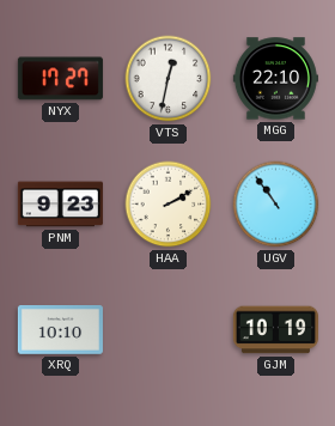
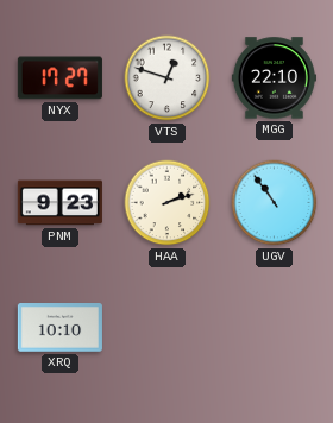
VTS: 12:32 -> 12:48 (168, 78)
HAA: 2:10 -> 2:12 (168, 203)
GJM: 10:19 -> none (275, 330)
